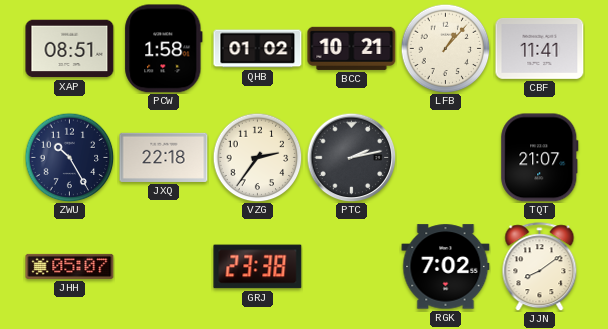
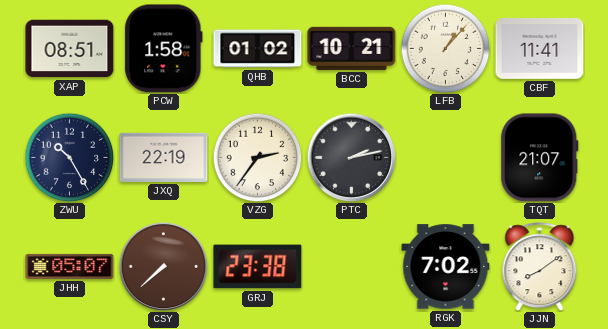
JXQ: 22:18 -> 22:19 (164, 157)
CSY: none -> 7:38 (163, 266)
